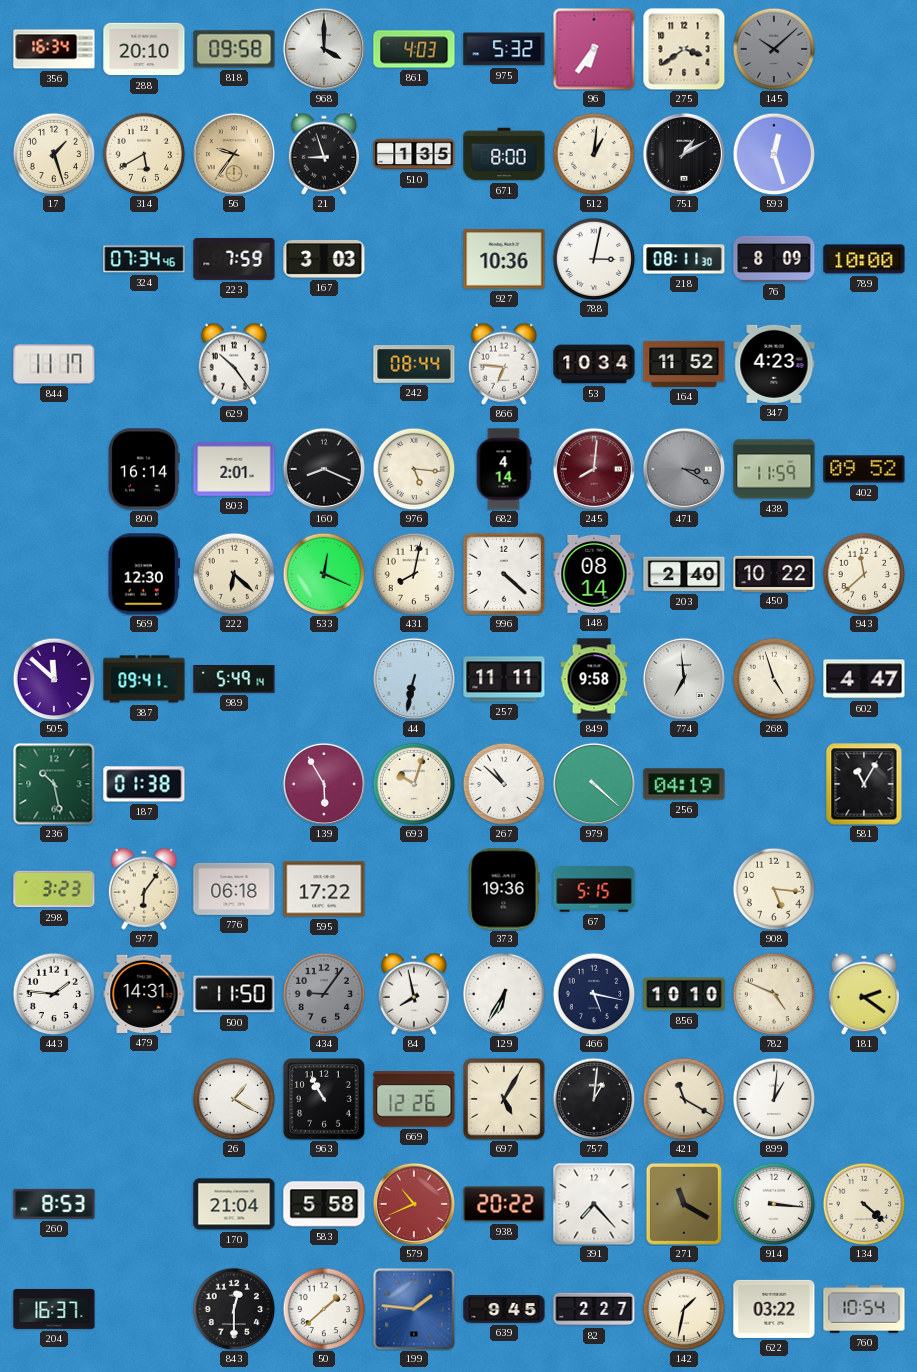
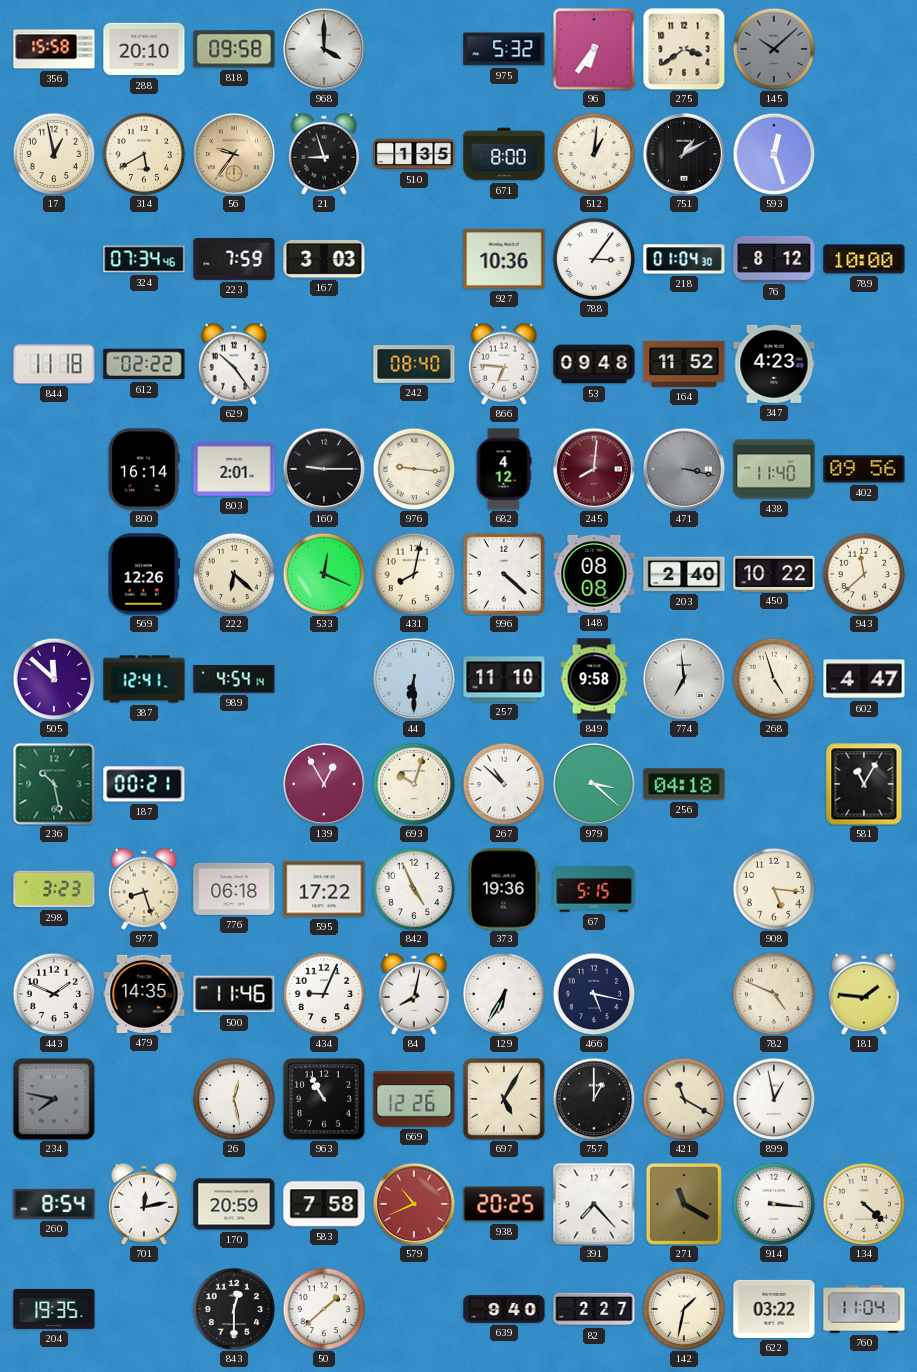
356: 16:34 -> 15:58 (54, 49)
861: 4:03 -> none (414, 49)
17: 1:27 -> 12:58 (54, 154)
788: 3:02 -> 3:06 (594, 259)
218: 08:11 -> 01:04 (684, 259)
76: 8:09 -> 8:12 (774, 259)
844: 11:17 -> 11:18 (54, 364)
612: none -> 02:22 (144, 364)
242: 08:44 -> 08:40 (414, 364)
53: 10:34 -> 09:48 (594, 364)
160: 8:19 -> 9:15 (324, 469)
976: 5:16 -> 9:16 (414, 469)
682: 4:14 -> 4:12 (504, 469)
471: 3:20 -> 3:17 (684, 469)
438: 11:59 -> 11:40 (774, 469)
402: 09:52 -> 09:56 (864, 469)
569: 12:30 -> 12:26 (143, 574)
148: 08:14 -> 08:08 (594, 574)
387: 09:41 -> 12:41 (144, 679)
989: 5:49 -> 4:54 (234, 680)
44: 6:32 -> 6:30 (414, 679)
257: 11:11 -> 11:10 (504, 679)
187: 01:38 -> 00:21 (144, 784)
139: 5:55 -> 12:55 (324, 784)
979: 4:22 -> 3:22 (594, 784)
256: 04:19 -> 04:18 (684, 784)
977: 6:06 -> 8:27 (144, 889)
842: none -> 4:56 (414, 889)
443: 1:46 -> 1:49 (54, 994)
479: 14:31 -> 14:35 (144, 994)
500: 11:50 -> 11:46 (234, 994)
434: 9:06 -> 9:04 (324, 994)
434 dial: grey -> white (324, 994)
84: 7:58 -> 8:02 (414, 994)
856: 10:10 -> none (684, 994)
181: 2:21 -> 1:46 (864, 994)
234: none -> 7:47 (54, 1099)
26: 1:20 -> 12:28 (234, 1099)
757: 1:01 -> 1:00 (594, 1099)
899: 1:01 -> 12:58 (774, 1099)
260: 8:53 -> 8:54 (54, 1204)
701: none -> 12:13 (144, 1204)
170: 21:04 -> 20:59 (234, 1204)
583: 5:58 -> 7:58 (324, 1204)
938: 20:22 -> 20:25 (504, 1204)
204: 16:37 -> 19:35 (54, 1309)
199: 1:46 -> none (414, 1309)
639: 9:45 -> 9:40 (504, 1309)
760: 10:54 -> 11:04 (864, 1309)
